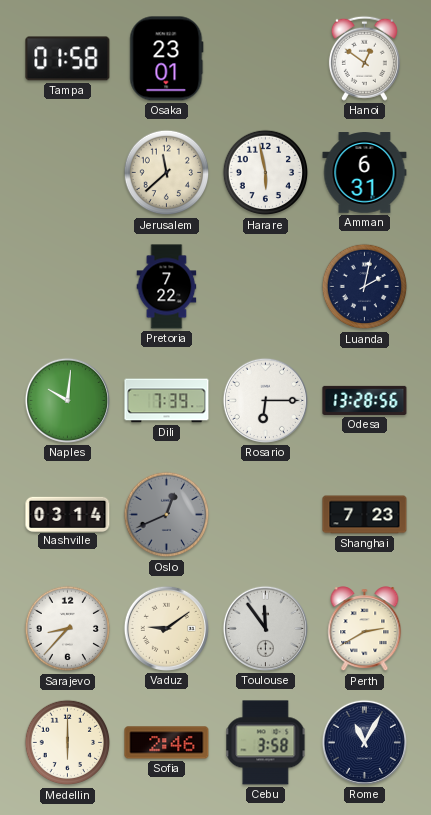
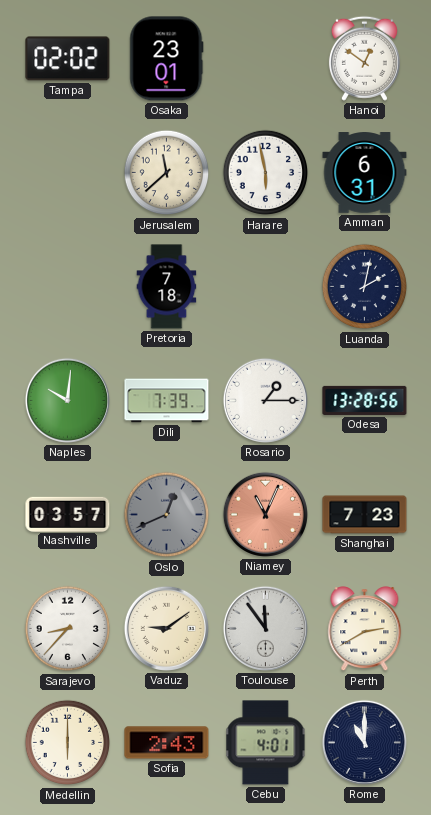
Tampa: 01:58 -> 02:02 (68, 59)
Pretoria: 7:22 -> 7:18 (167, 287)
Rosario: 6:15 -> 1:15 (265, 400)
Nashville: 03:14 -> 03:57 (68, 514)
Niamey: none -> 11:04 (265, 514)
Sofia: 2:46 -> 2:43 (167, 743)
Cebu: 3:58 -> 4:01 (266, 743)
Rome: 11:05 -> 11:00 (364, 742)
